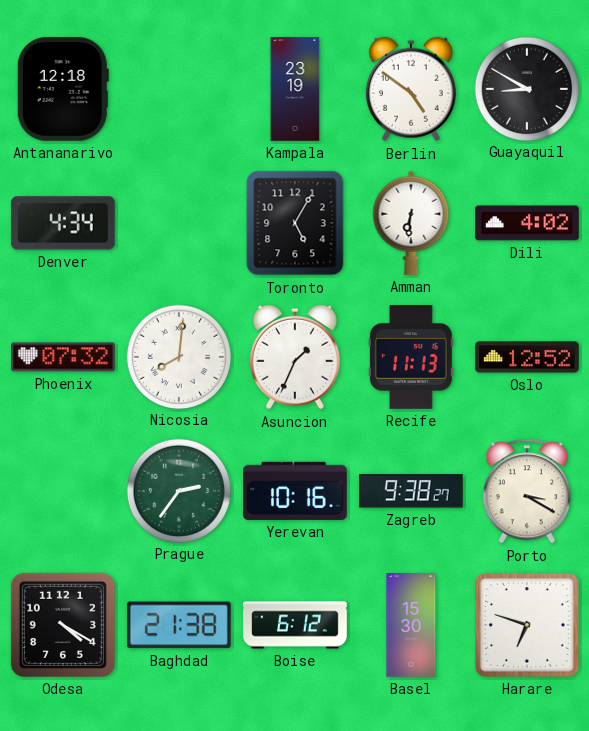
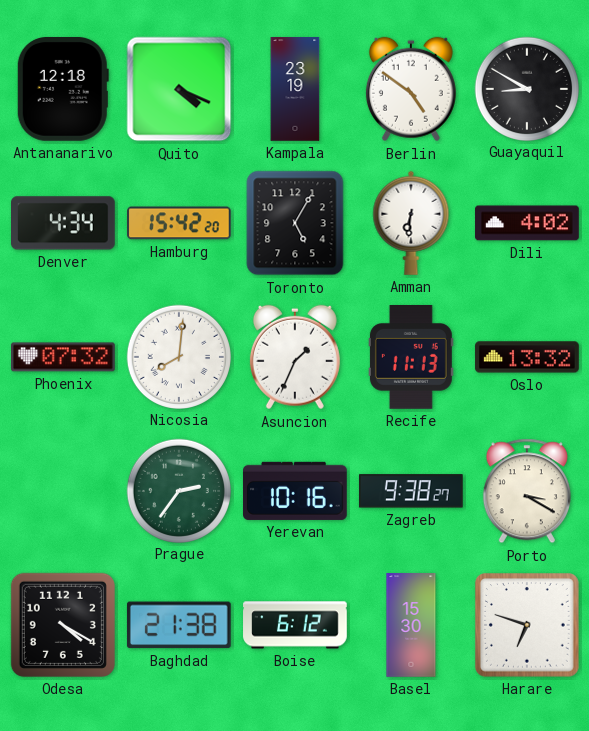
Quito: none -> 4:19 (179, 89)
Hamburg: none -> 15:42 (180, 223)
Oslo: 12:52 -> 13:32 (527, 357)
